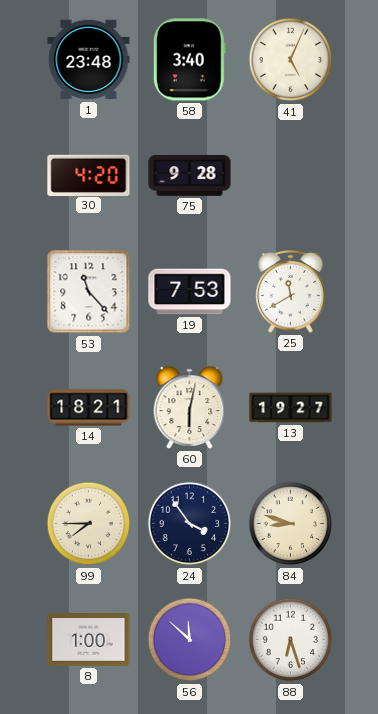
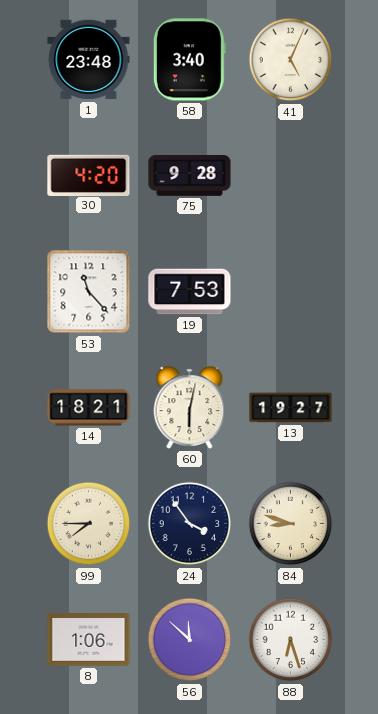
25: 11:40 -> none (291, 291)
8: 1:00 -> 1:06 (89, 640)
